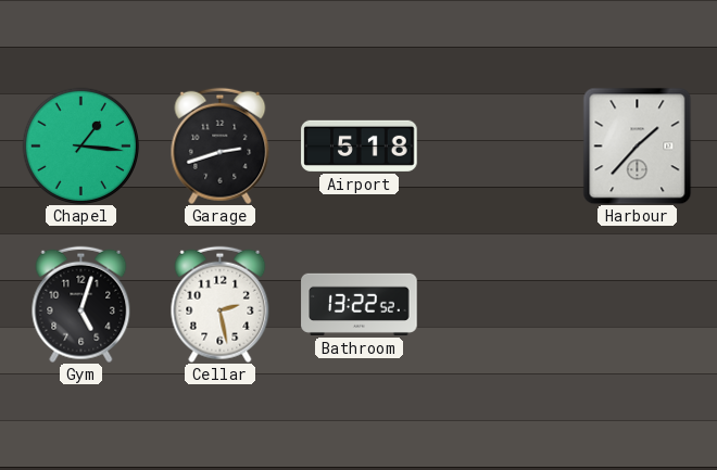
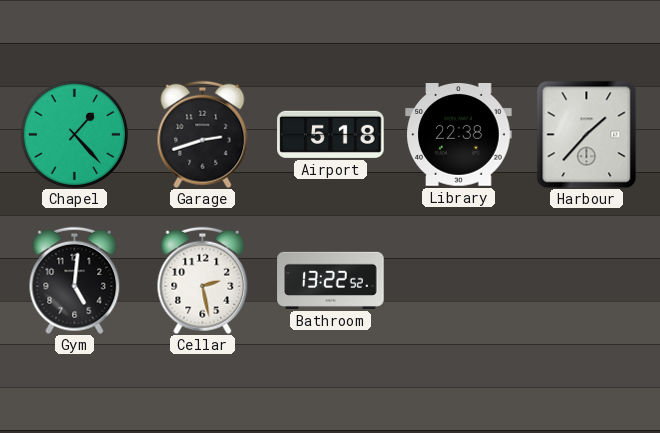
Chapel: 1:16 -> 1:23 (74, 134)
Library: none -> 22:38 (459, 135)
Gym: 5:03 -> 5:01 (75, 280)
